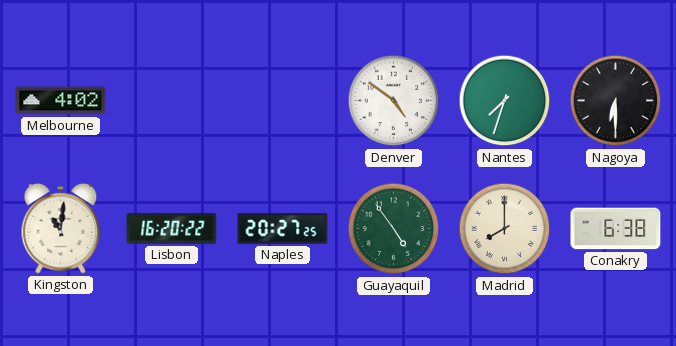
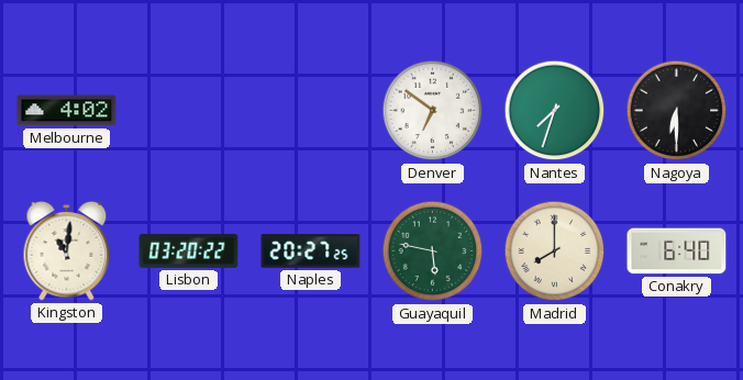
Denver: 4:51 -> 6:51 (433, 111)
Lisbon: 16:20 -> 03:20 (189, 250)
Guayaquil: 4:54 -> 5:47 (433, 252)
Conakry: 6:38 -> 6:40 (677, 252)
